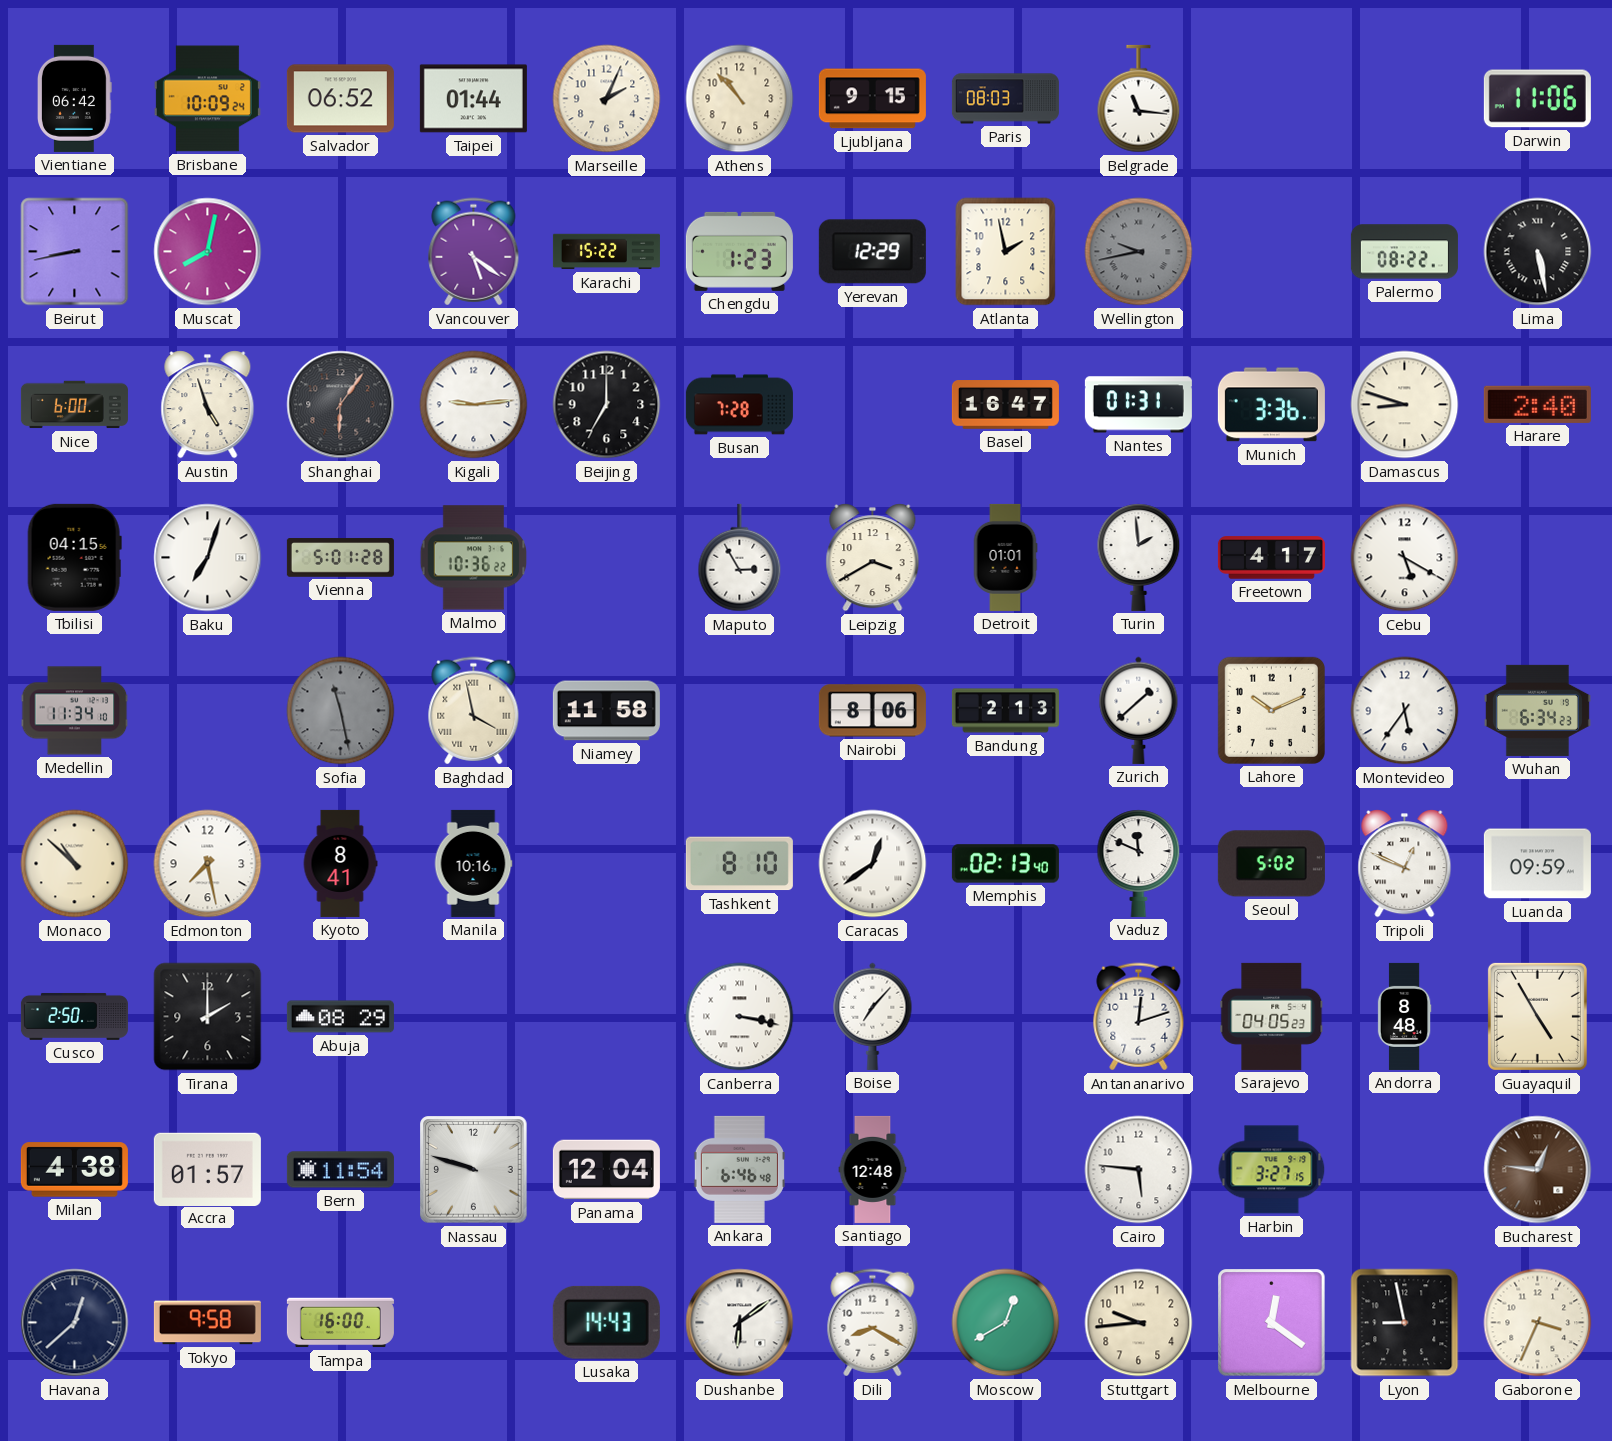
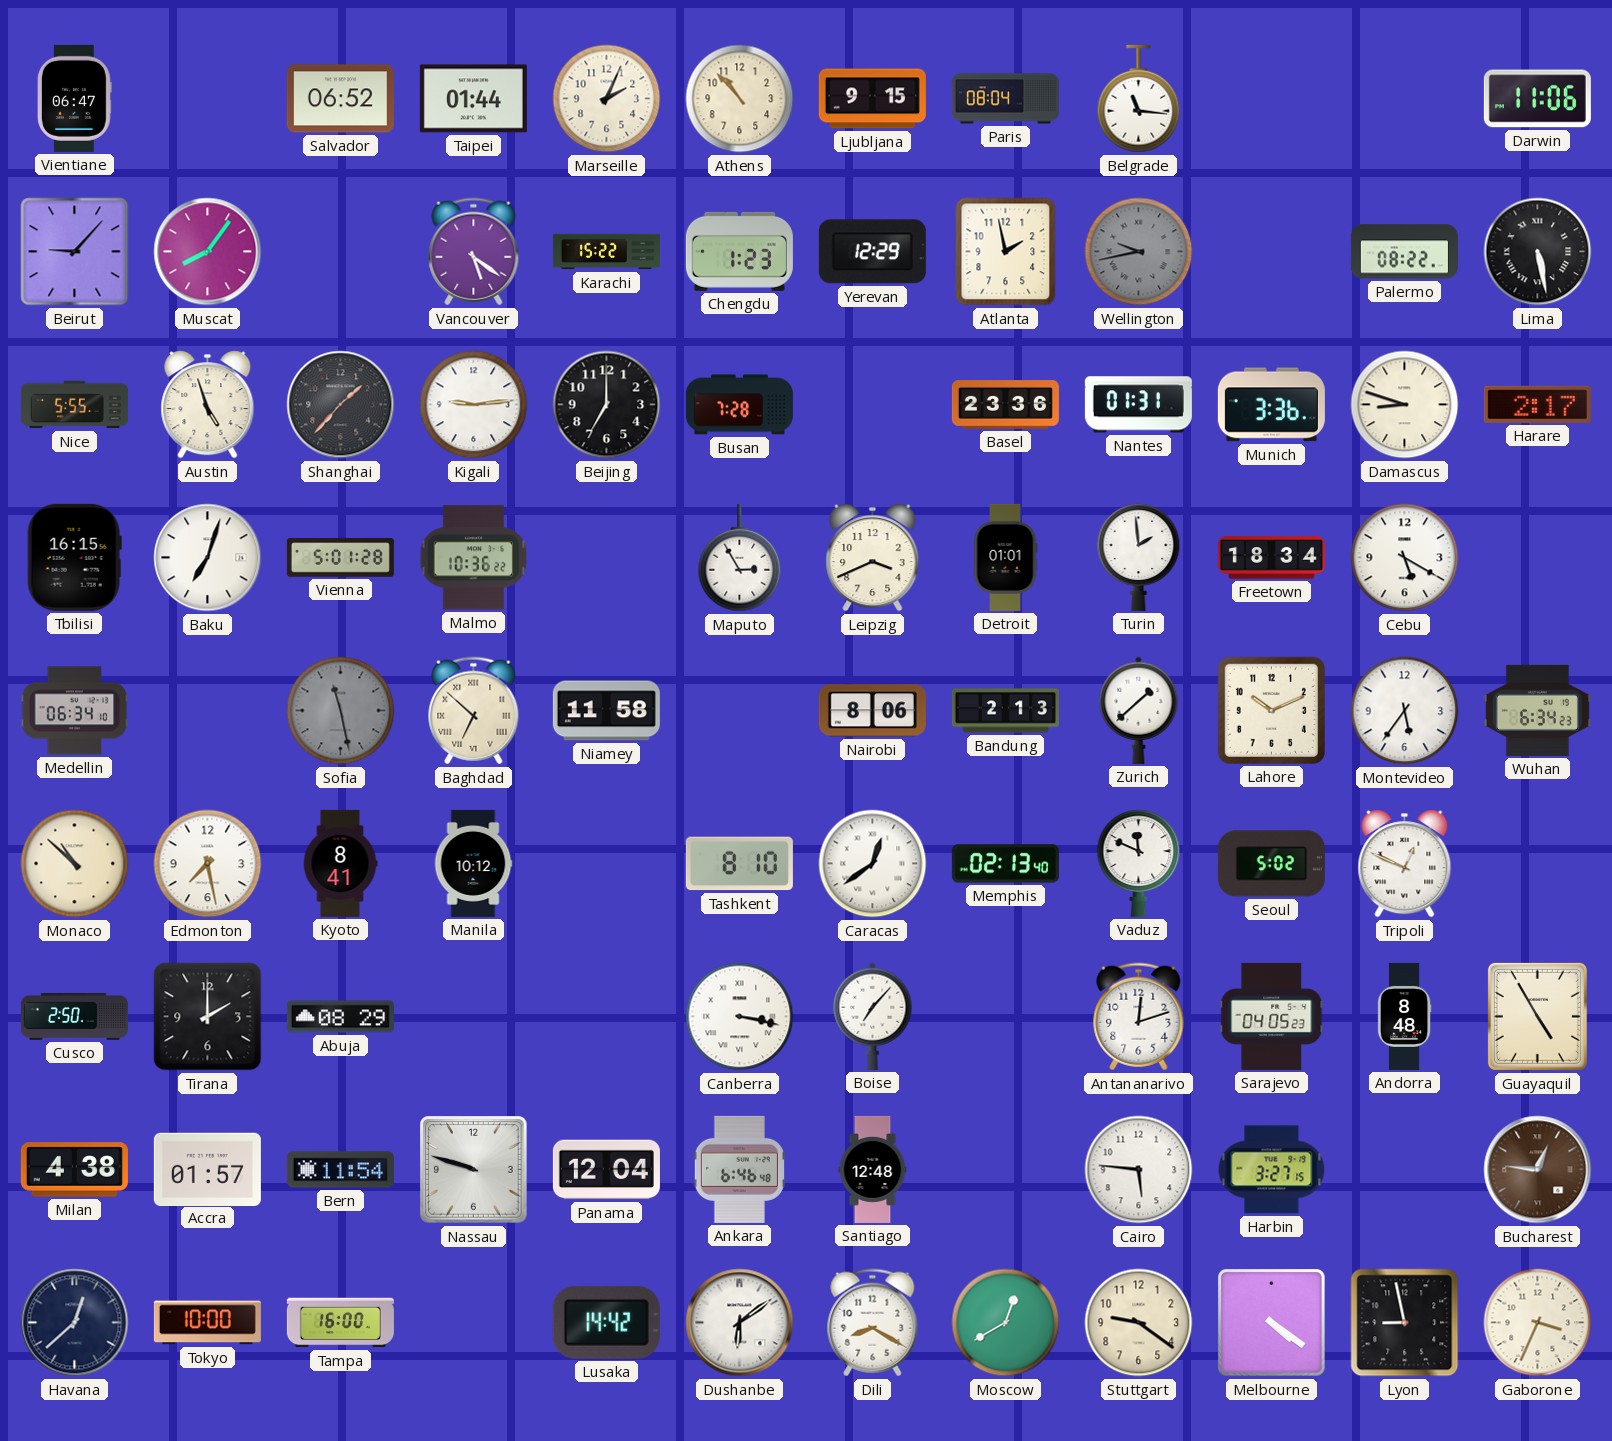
Vientiane: 06:42 -> 06:47 (75, 98)
Brisbane: 10:09 -> none (207, 99)
Paris: 08:03 -> 08:04 (1005, 99)
Beirut: 8:43 -> 9:07 (75, 252)
Muscat: 8:02 -> 8:06 (208, 252)
Nice: 6:00 -> 5:55 (74, 405)
Shanghai: 6:06 -> 1:37 (341, 405)
Basel: 16:47 -> 23:36 (1005, 405)
Harare: 2:40 -> 2:17 (1537, 404)
Tbilisi: 04:15 -> 16:15 (74, 557)
Leipzig: 3:40 -> 3:41 (873, 558)
Freetown: 4:17 -> 18:34 (1271, 558)
Medellin: 11:34 -> 06:34 (75, 711)
Baghdad: 3:58 -> 6:52 (474, 711)
Manila: 10:16 -> 10:12 (473, 863)
Luanda: 09:59 -> none (1537, 864)
Tokyo: 9:58 -> 10:00 (207, 1323)
Lusaka: 14:43 -> 14:42 (606, 1322)
Stuttgart: 9:44 -> 9:21 (1139, 1323)
Melbourne: 12:21 -> 4:21 (1272, 1323)
